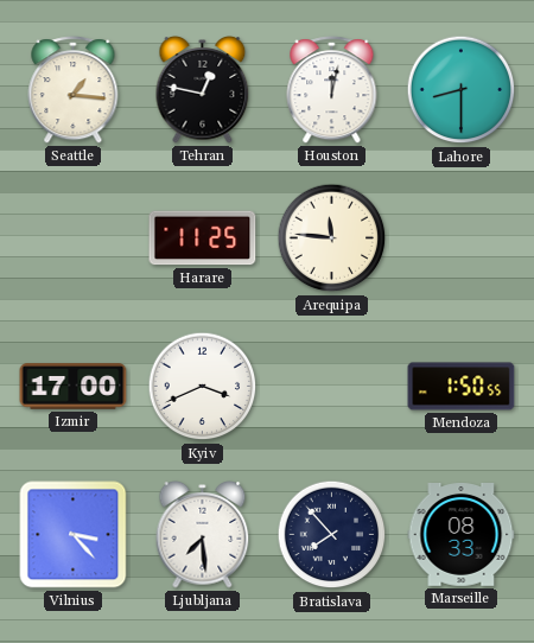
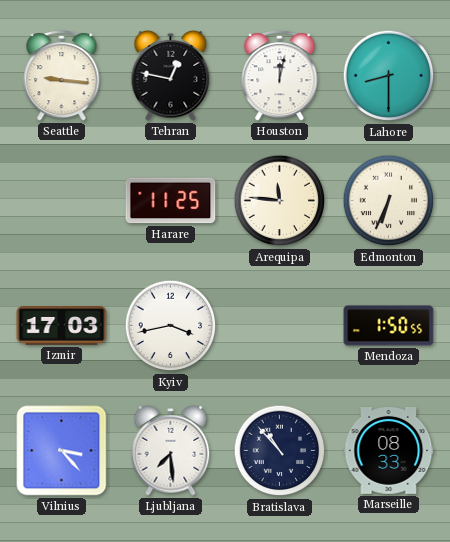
Seattle: 1:16 -> 9:16 (62, 76)
Edmonton: none -> 6:34 (389, 201)
Izmir: 17:00 -> 17:03 (62, 326)
Kyiv: 3:41 -> 3:43 (171, 326)
Bratislava: 7:53 -> 10:53 (280, 451)
